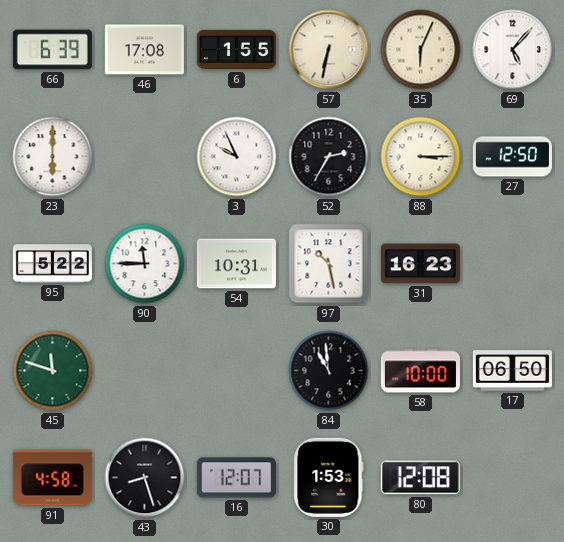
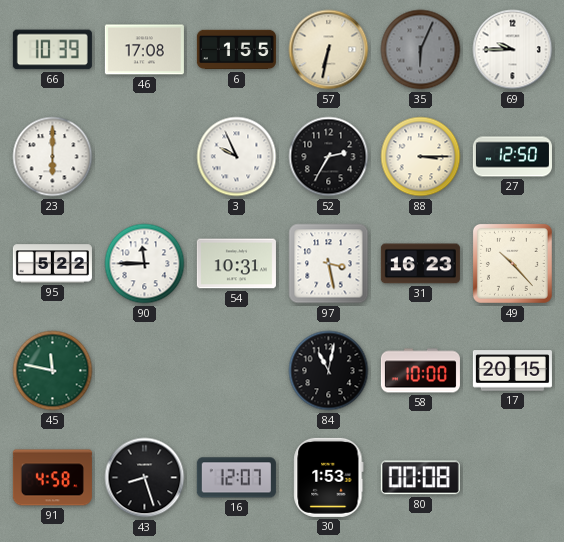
66: 6:39 -> 10:39 (52, 50)
35 dial: cream -> grey (421, 50)
69: 5:07 -> 9:45 (513, 50)
97: 10:28 -> 3:28 (329, 264)
49: none -> 10:23 (512, 263)
45: 11:48 -> 11:47 (53, 371)
84: 10:59 -> 11:02 (329, 371)
17: 06:50 -> 20:15 (512, 371)
80: 12:08 -> 00:08 (420, 478)
